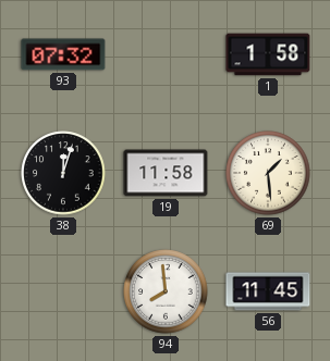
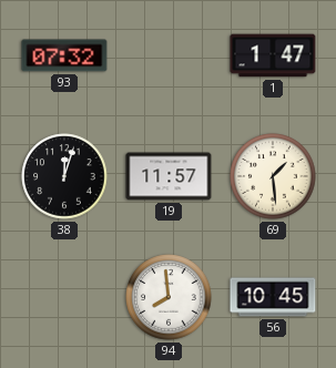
1: 1:58 -> 1:47 (273, 55)
19: 11:58 -> 11:57 (169, 176)
56: 11:45 -> 10:45 (273, 297)
